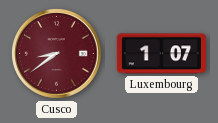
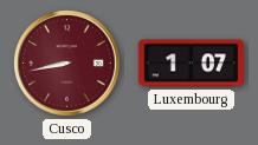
Cusco: 8:39 -> 8:43 (67, 64)
